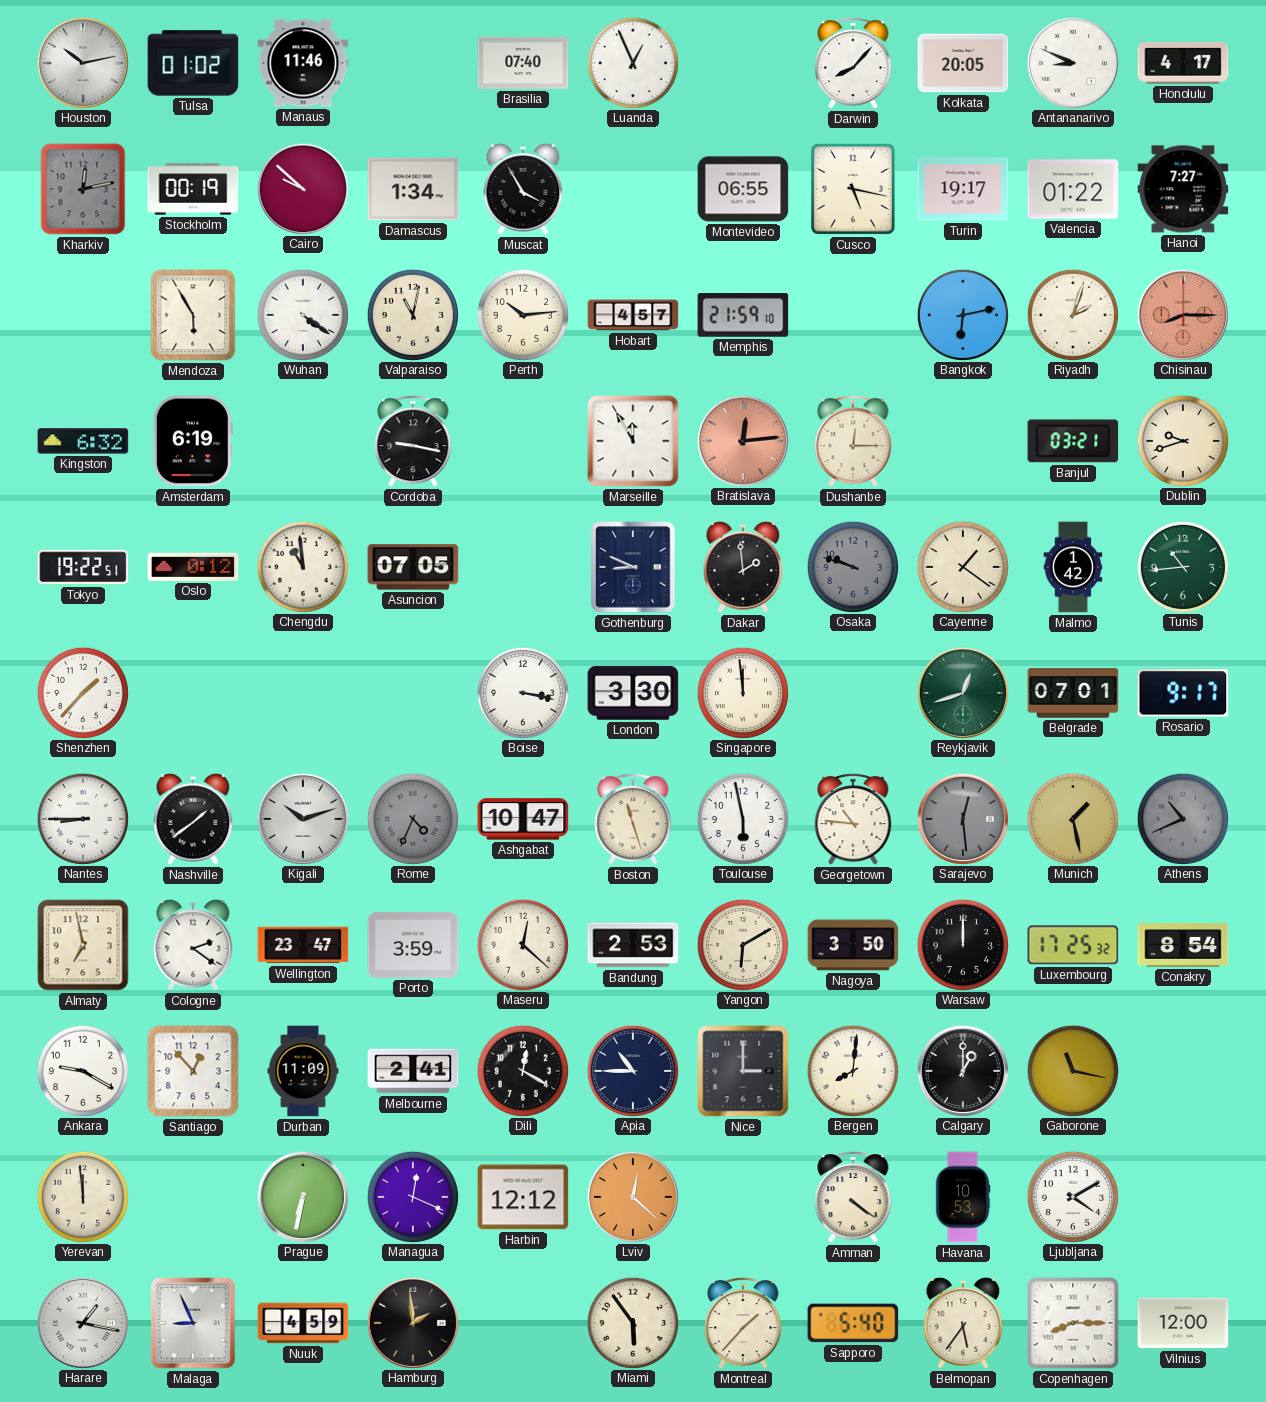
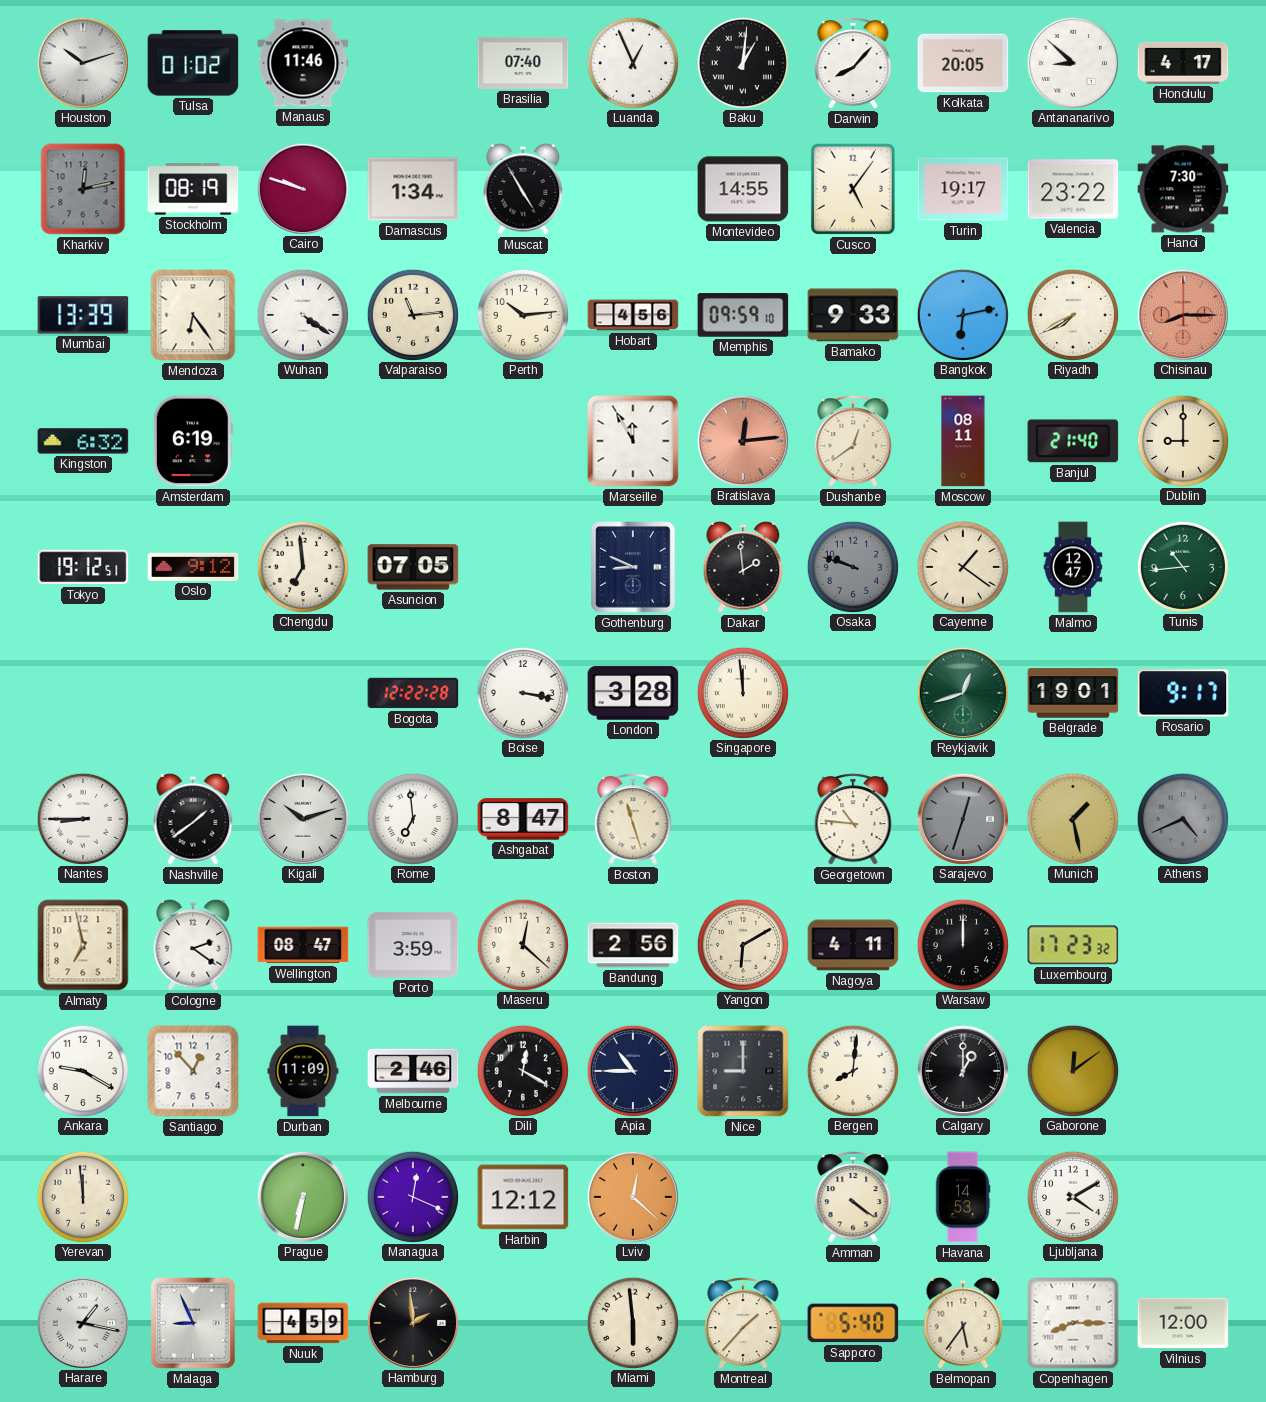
Houston: 10:13 -> 10:12 (82, 62)
Baku: none -> 1:01 (742, 62)
Antananarivo: 8:49 -> 8:52 (1072, 62)
Stockholm: 00:19 -> 08:19 (193, 189)
Cairo: 9:52 -> 9:48 (302, 188)
Muscat: 3:55 -> 4:55 (523, 189)
Montevideo: 06:55 -> 14:55 (743, 189)
Cusco: 5:17 -> 5:06 (853, 189)
Valencia: 01:22 -> 23:22 (1073, 189)
Hanoi: 7:27 -> 7:30 (1183, 189)
Mumbai: none -> 13:39 (83, 315)
Mendoza: 5:55 -> 6:24 (193, 315)
Valparaiso: 11:02 -> 11:14 (412, 314)
Hobart: 4:57 -> 4:56 (633, 315)
Memphis: 21:59 -> 09:59 (743, 315)
Bamako: none -> 9:33 (853, 315)
Riyadh: 2:03 -> 7:40 (1072, 314)
Cordoba: 9:17 -> none (413, 442)
Dushanbe: 12:15 -> 12:39 (853, 442)
Moscow: none -> 08:11 (963, 441)
Banjul: 03:21 -> 21:40 (1073, 441)
Dublin: 9:42 -> 9:00 (1182, 440)
Tokyo: 19:22 -> 19:12 (83, 567)
Oslo: 0:12 -> 9:12 (193, 567)
Chengdu: 10:59 -> 6:59 (302, 566)
Malmo: 1:42 -> 12:47 (1073, 567)
Shenzhen: 1:37 -> none (82, 692)
Bogota: none -> 12:22 (413, 693)
London: 3:30 -> 3:28 (633, 693)
Belgrade: 07:01 -> 19:01 (1073, 693)
Rome: 4:34 -> 6:59 (412, 818)
Rome dial: grey -> white (412, 818)
Ashgabat: 10:47 -> 8:47 (523, 819)
Toulouse: 5:58 -> none (742, 818)
Sarajevo: 12:29 -> 12:33 (962, 818)
Athens: 10:41 -> 4:41 (1182, 818)
Wellington: 23:47 -> 08:47 (303, 945)
Bandung: 2:53 -> 2:56 (633, 945)
Nagoya: 3:50 -> 4:11 (853, 945)
Luxembourg: 17:25 -> 17:23 (1073, 945)
Conakry: 8:54 -> none (1183, 945)
Melbourne: 2:41 -> 2:46 (413, 1071)
Nice: 3:00 -> 9:00 (743, 1071)
Gaborone: 11:17 -> 12:09 (1072, 1070)
Havana: 10:53 -> 14:53 (963, 1197)
Miami: 5:54 -> 5:59 (632, 1322)
